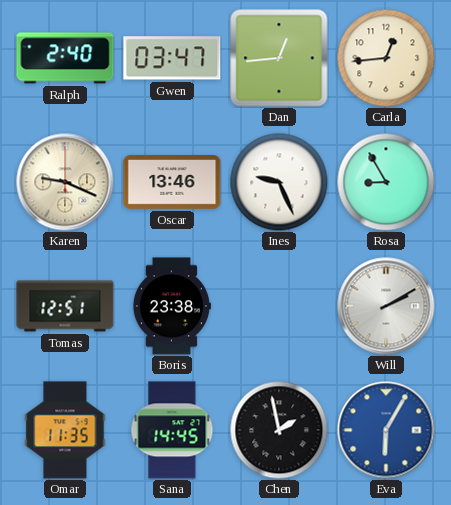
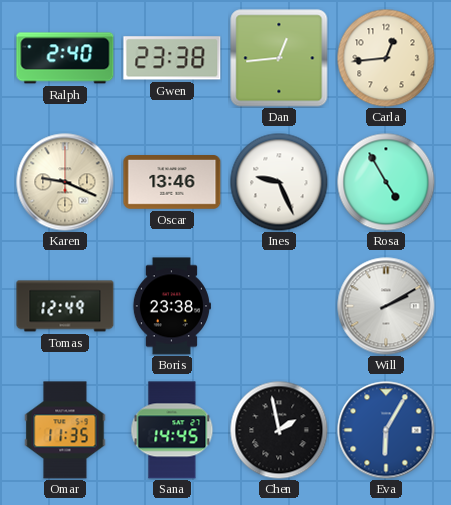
Gwen: 03:47 -> 23:38 (172, 58)
Rosa: 8:55 -> 4:55 (386, 182)
Tomas: 12:51 -> 12:49 (65, 306)
